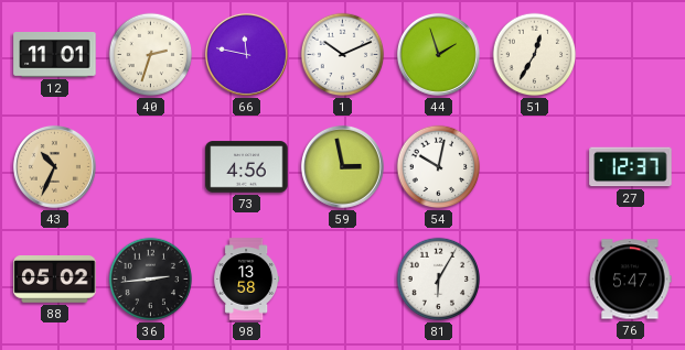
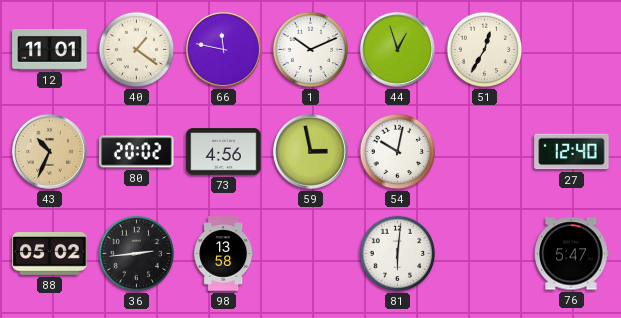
40: 2:33 -> 1:21 (137, 50)
44: 1:57 -> 12:57 (397, 49)
80: none -> 20:02 (137, 152)
27: 12:37 -> 12:40 (572, 152)
81: 6:05 -> 6:01 (398, 254)
